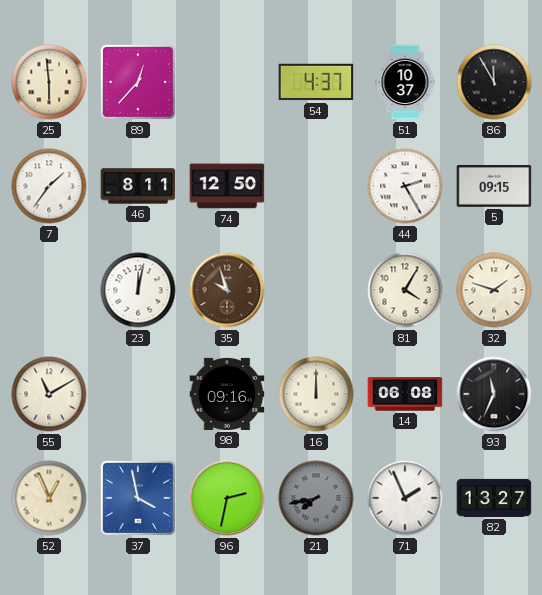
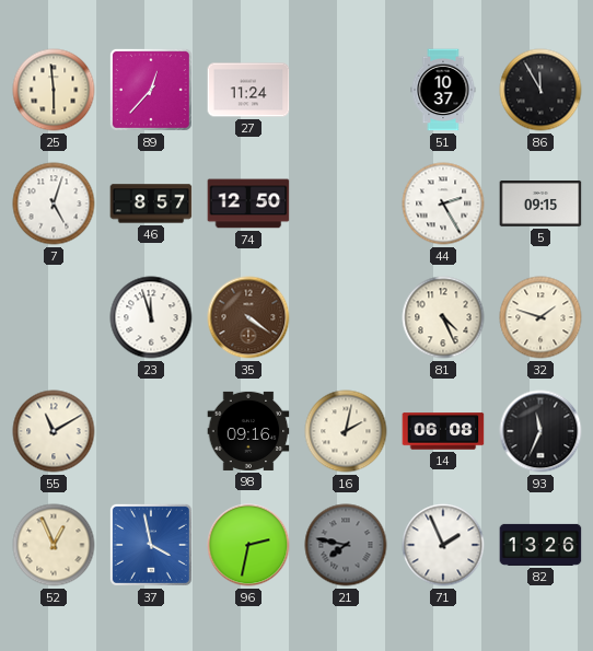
27: none -> 11:24 (248, 90)
54: 4:37 -> none (316, 82)
7: 1:36 -> 5:03 (54, 204)
46: 8:11 -> 8:57 (151, 204)
23: 12:02 -> 11:57 (151, 317)
35: 9:57 -> 4:21 (248, 317)
81: 4:05 -> 4:26 (443, 317)
16: 12:00 -> 2:02 (346, 431)
21: 7:43 -> 7:47 (346, 545)
82: 13:27 -> 13:26 (540, 545)
